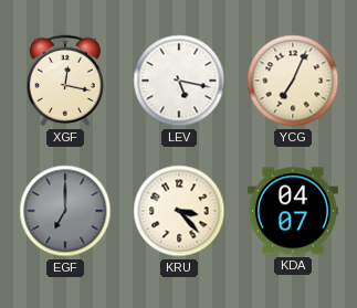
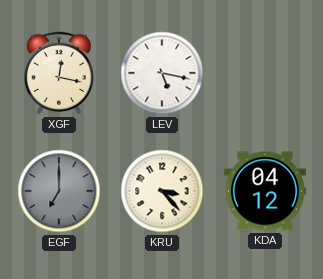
YCG: 7:04 -> none (293, 81)
KDA: 04:07 -> 04:12 (265, 191)
